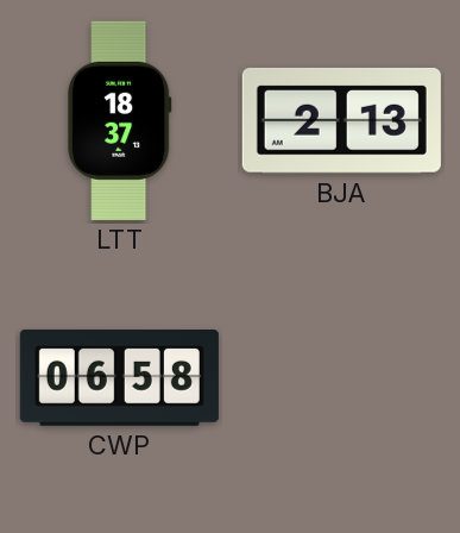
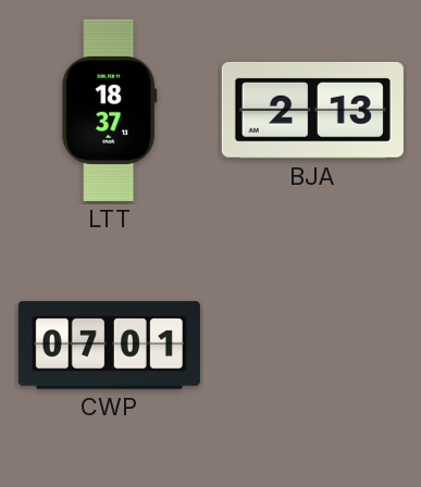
CWP: 06:58 -> 07:01 (109, 346)
